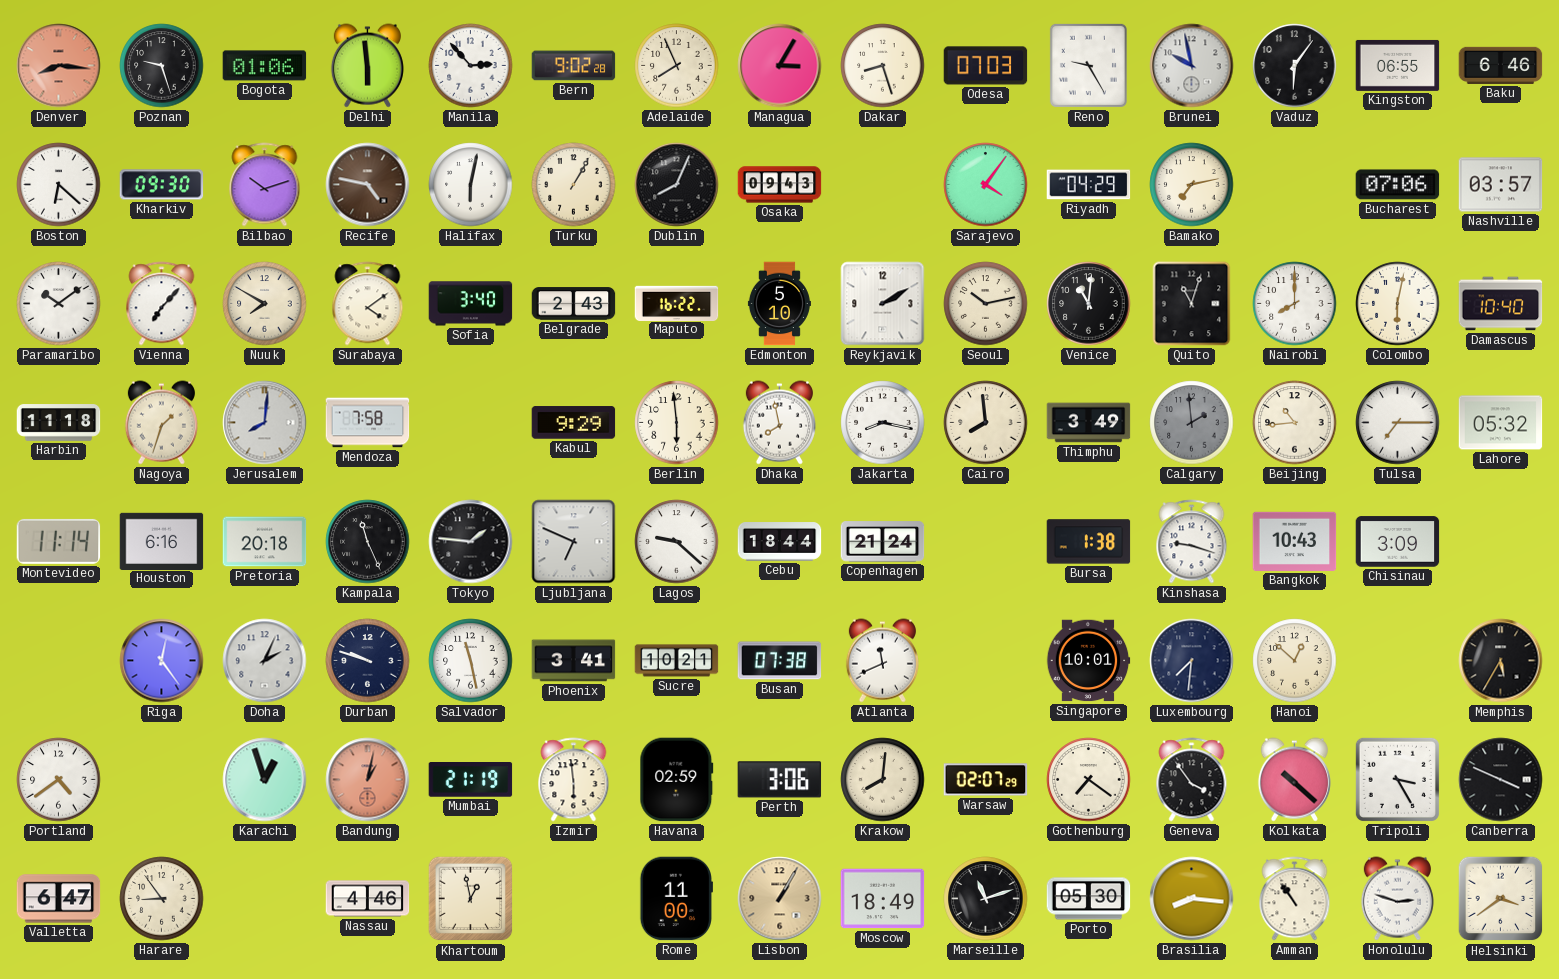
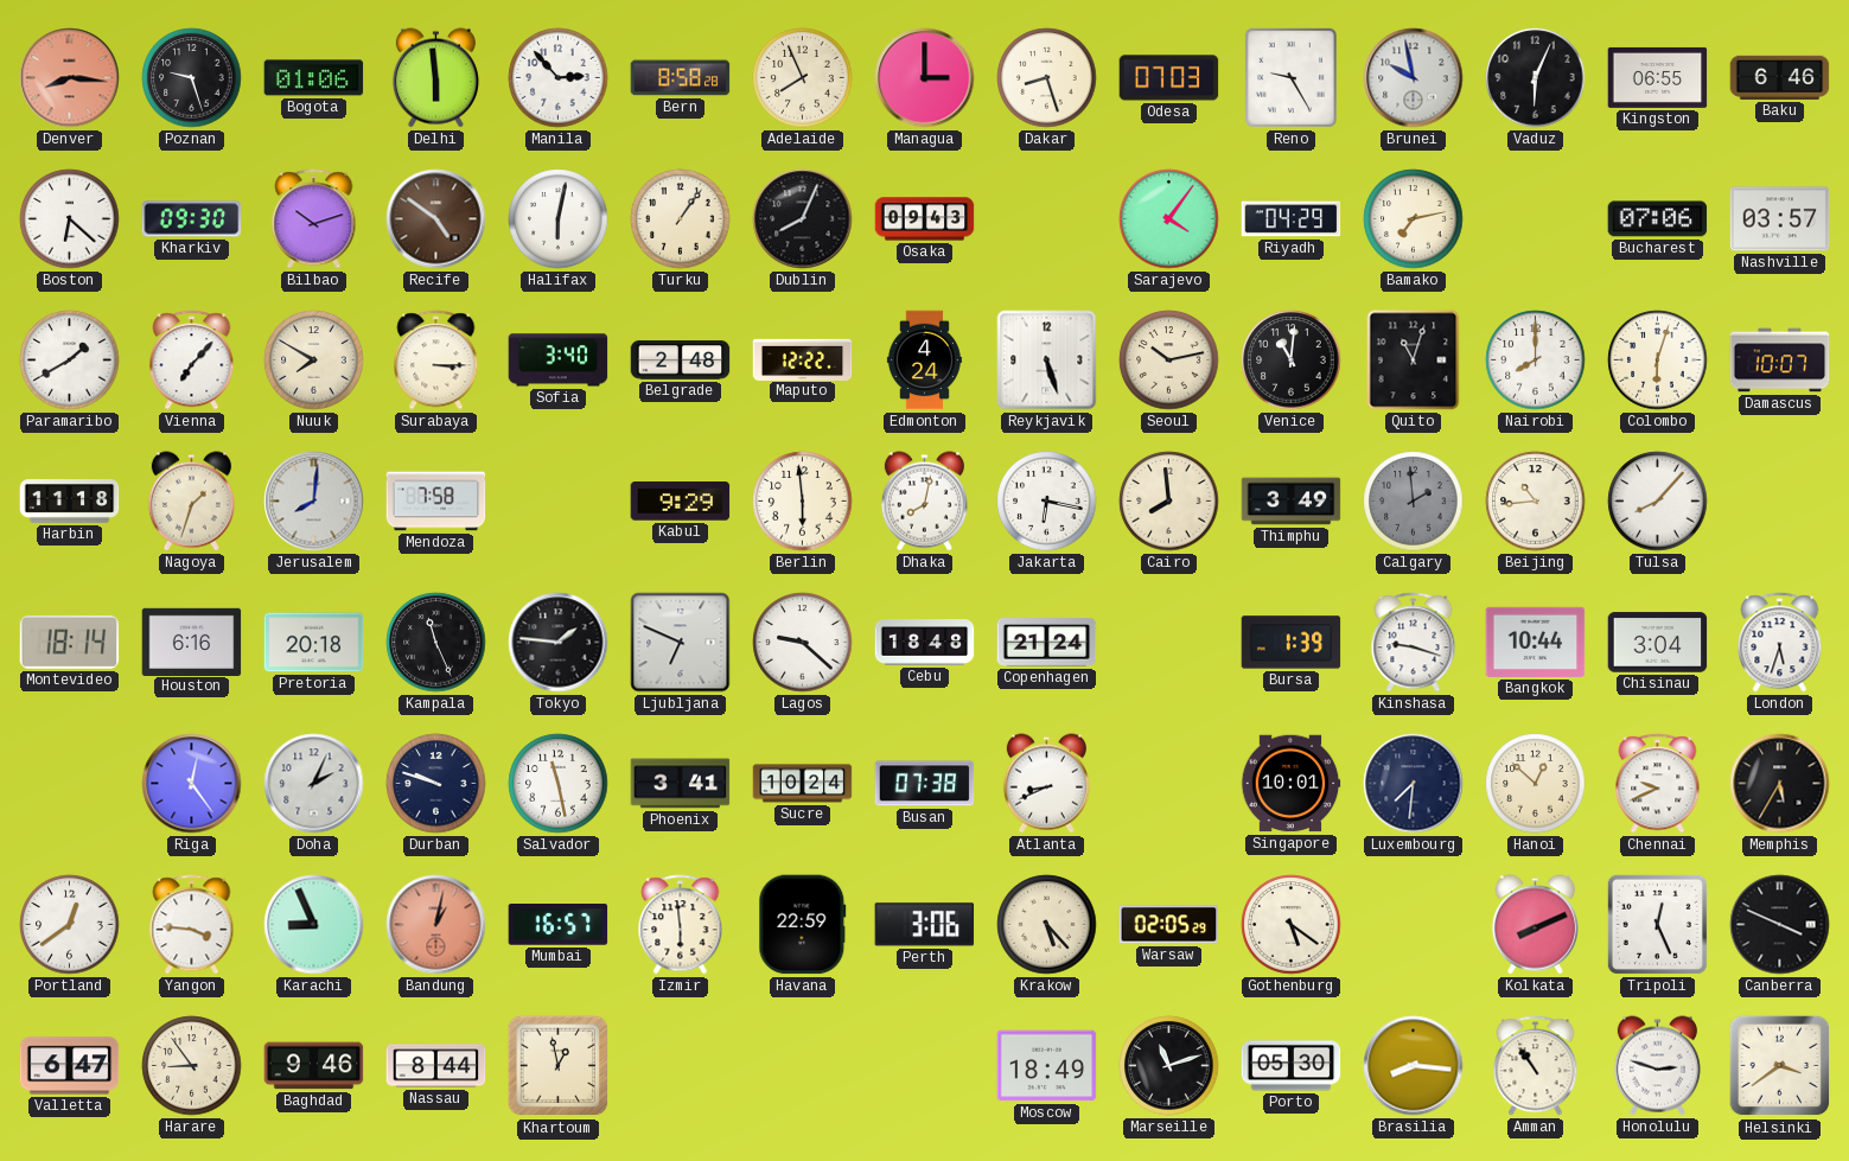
Bern: 9:02 -> 8:58 (681, 78)
Managua: 3:05 -> 3:00 (925, 78)
Vaduz: 6:06 -> 6:04 (1536, 78)
Recife: 4:47 -> 4:51 (436, 219)
Turku: 1:05 -> 1:06 (681, 219)
Paramaribo: 10:09 -> 1:40 (70, 361)
Surabaya: 4:09 -> 3:15 (436, 361)
Belgrade: 2:43 -> 2:48 (681, 361)
Maputo: 16:22 -> 12:22 (803, 359)
Edmonton: 5:10 -> 4:24 (924, 361)
Reykjavik: 2:10 -> 5:27 (1047, 361)
Colombo: 6:02 -> 6:03 (1658, 361)
Damascus: 10:40 -> 10:07 (1780, 361)
Dhaka: 7:58 -> 8:02 (924, 502)
Jakarta: 8:17 -> 6:17 (1047, 502)
Tulsa: 7:15 -> 8:07 (1658, 502)
Lahore: 05:32 -> none (1501, 423)
Montevideo: 11:14 -> 18:14 (70, 642)
Cebu: 18:44 -> 18:48 (925, 643)
Bursa: 1:38 -> 1:39 (1292, 643)
Bangkok: 10:43 -> 10:44 (1536, 642)
Chisinau: 3:09 -> 3:04 (1658, 643)
London: none -> 5:33 (1780, 643)
Sucre: 10:21 -> 10:24 (803, 784)
Atlanta: 11:41 -> 8:41 (1046, 784)
Chennai: none -> 9:41 (1658, 784)
Portland: 4:39 -> 12:39 (70, 925)
Yangon: none -> 3:46 (192, 925)
Karachi: 12:57 -> 8:56 (314, 925)
Mumbai: 21:19 -> 16:57 (559, 925)
Havana: 02:59 -> 22:59 (803, 925)
Krakow: 8:01 -> 5:23 (1047, 925)
Warsaw: 02:07 -> 02:05 (1169, 925)
Gothenburg: 7:21 -> 5:21 (1292, 925)
Geneva: 3:54 -> none (1192, 780)
Kolkata: 10:22 -> 8:11 (1535, 925)
Tripoli: 3:25 -> 12:26 (1657, 924)
Baghdad: none -> 9:46 (314, 1066)
Nassau: 4:46 -> 8:44 (436, 1066)
Rome: 11:00 -> none (676, 899)
Lisbon: 1:05 -> none (780, 899)
